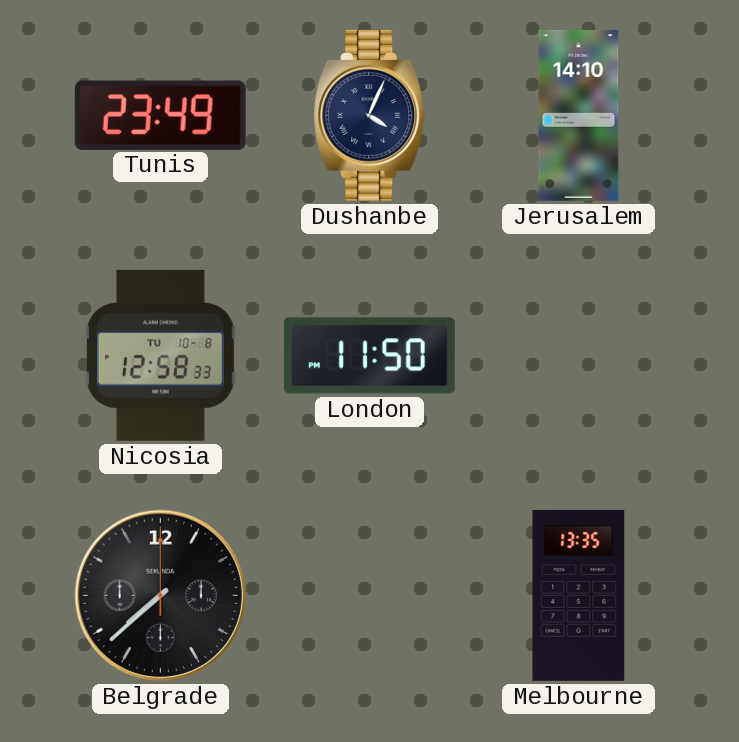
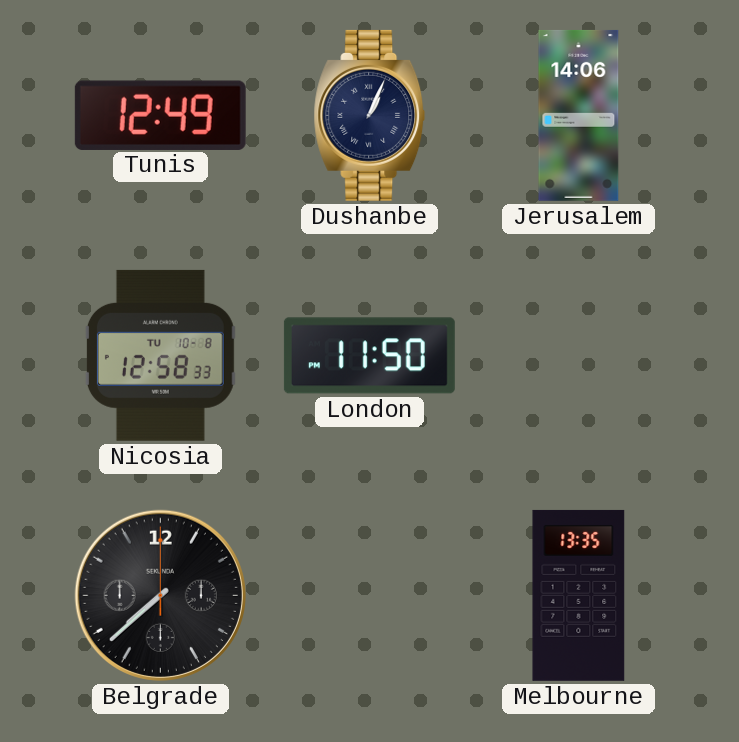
Tunis: 23:49 -> 12:49 (160, 115)
Dushanbe: 4:04 -> 1:04 (370, 115)
Jerusalem: 14:10 -> 14:06 (579, 115)
